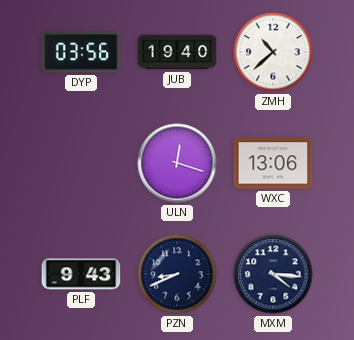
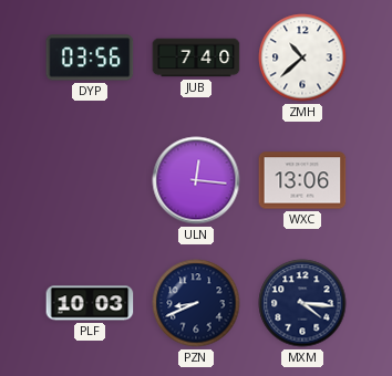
JUB: 19:40 -> 7:40 (196, 58)
ULN: 12:18 -> 12:16 (196, 180)
PLF: 9:43 -> 10:03 (90, 303)
